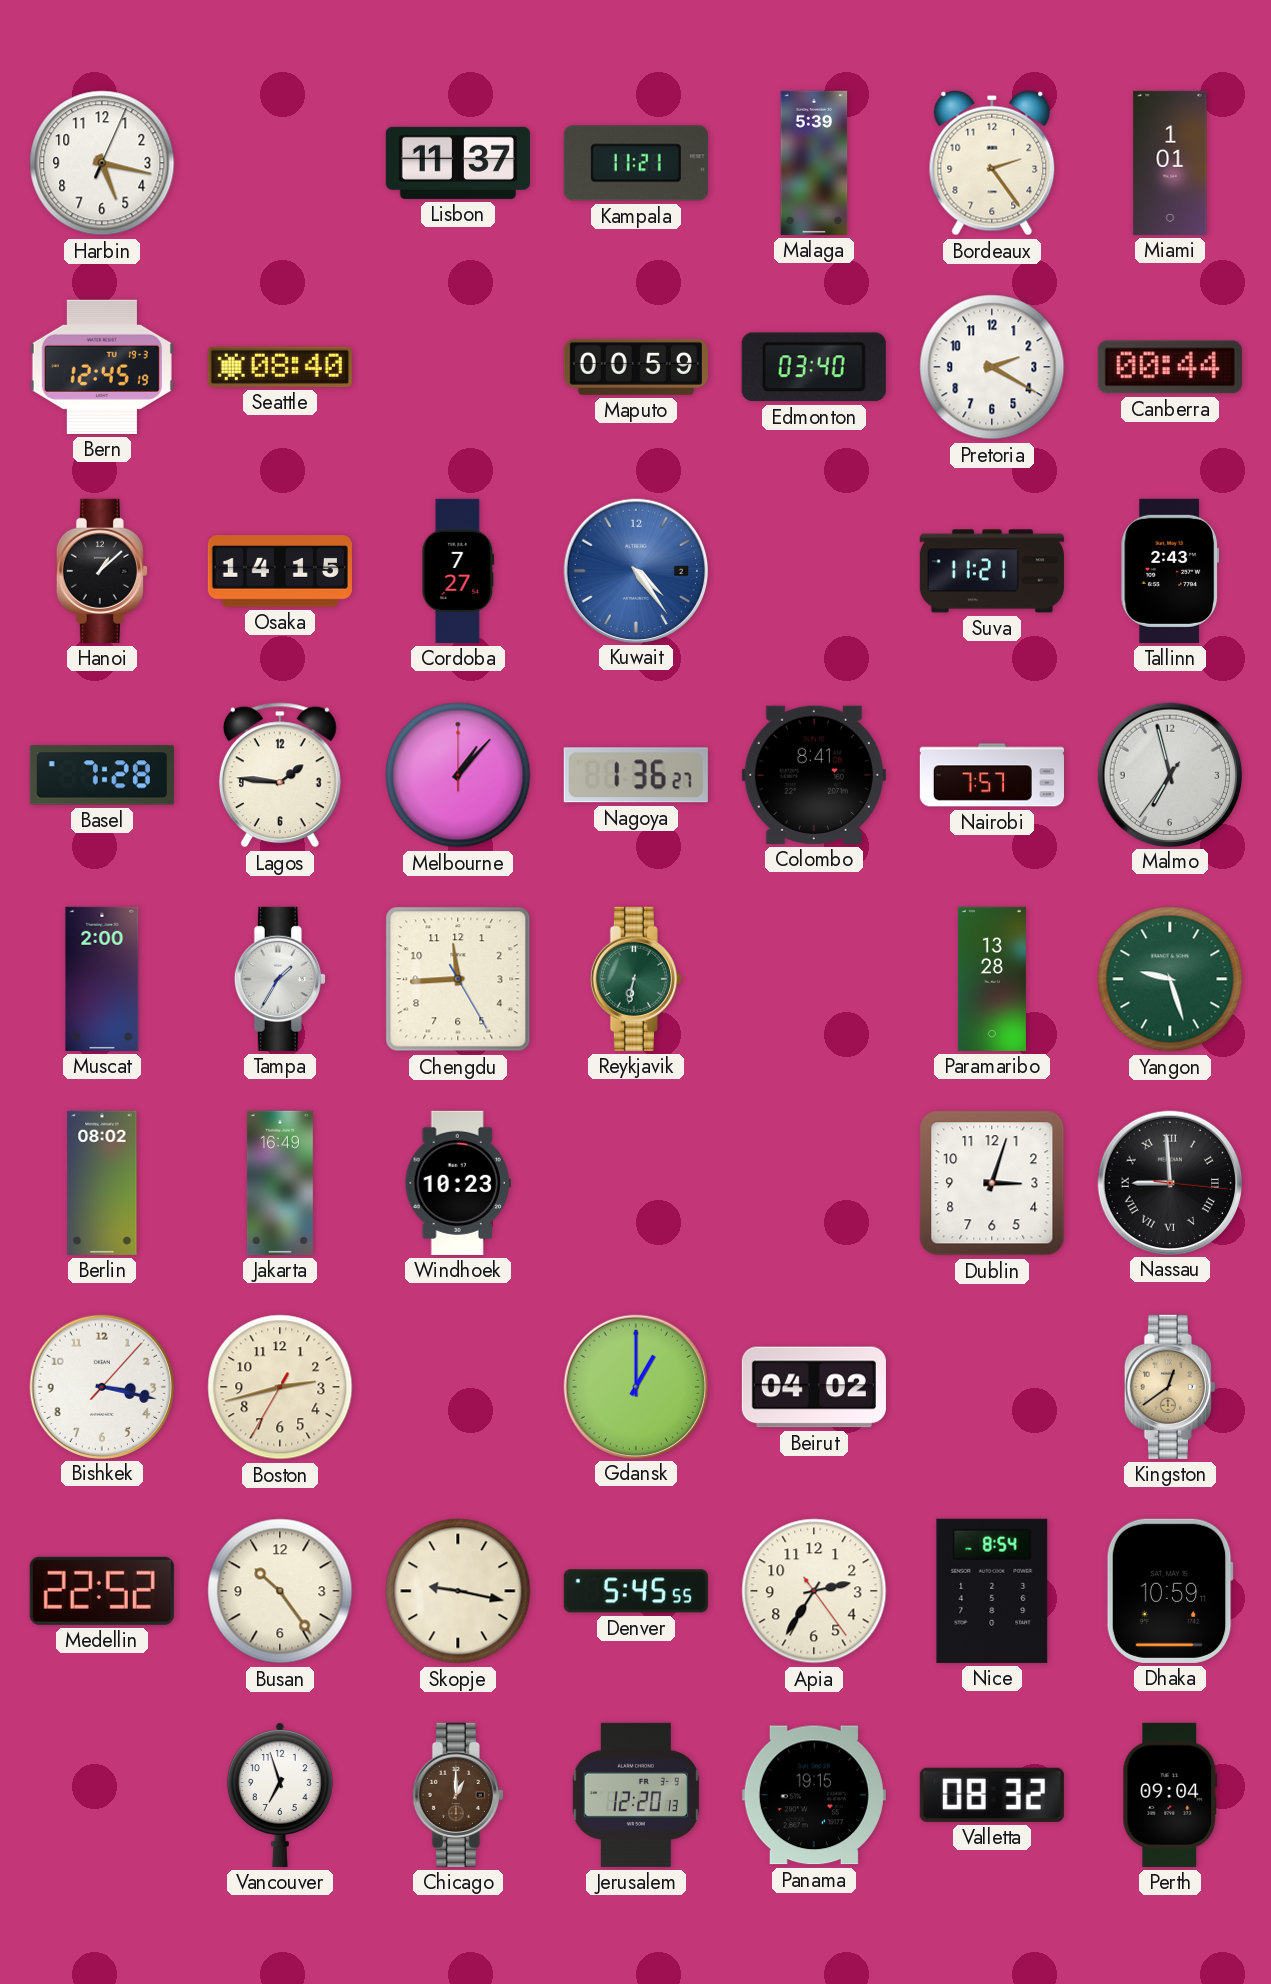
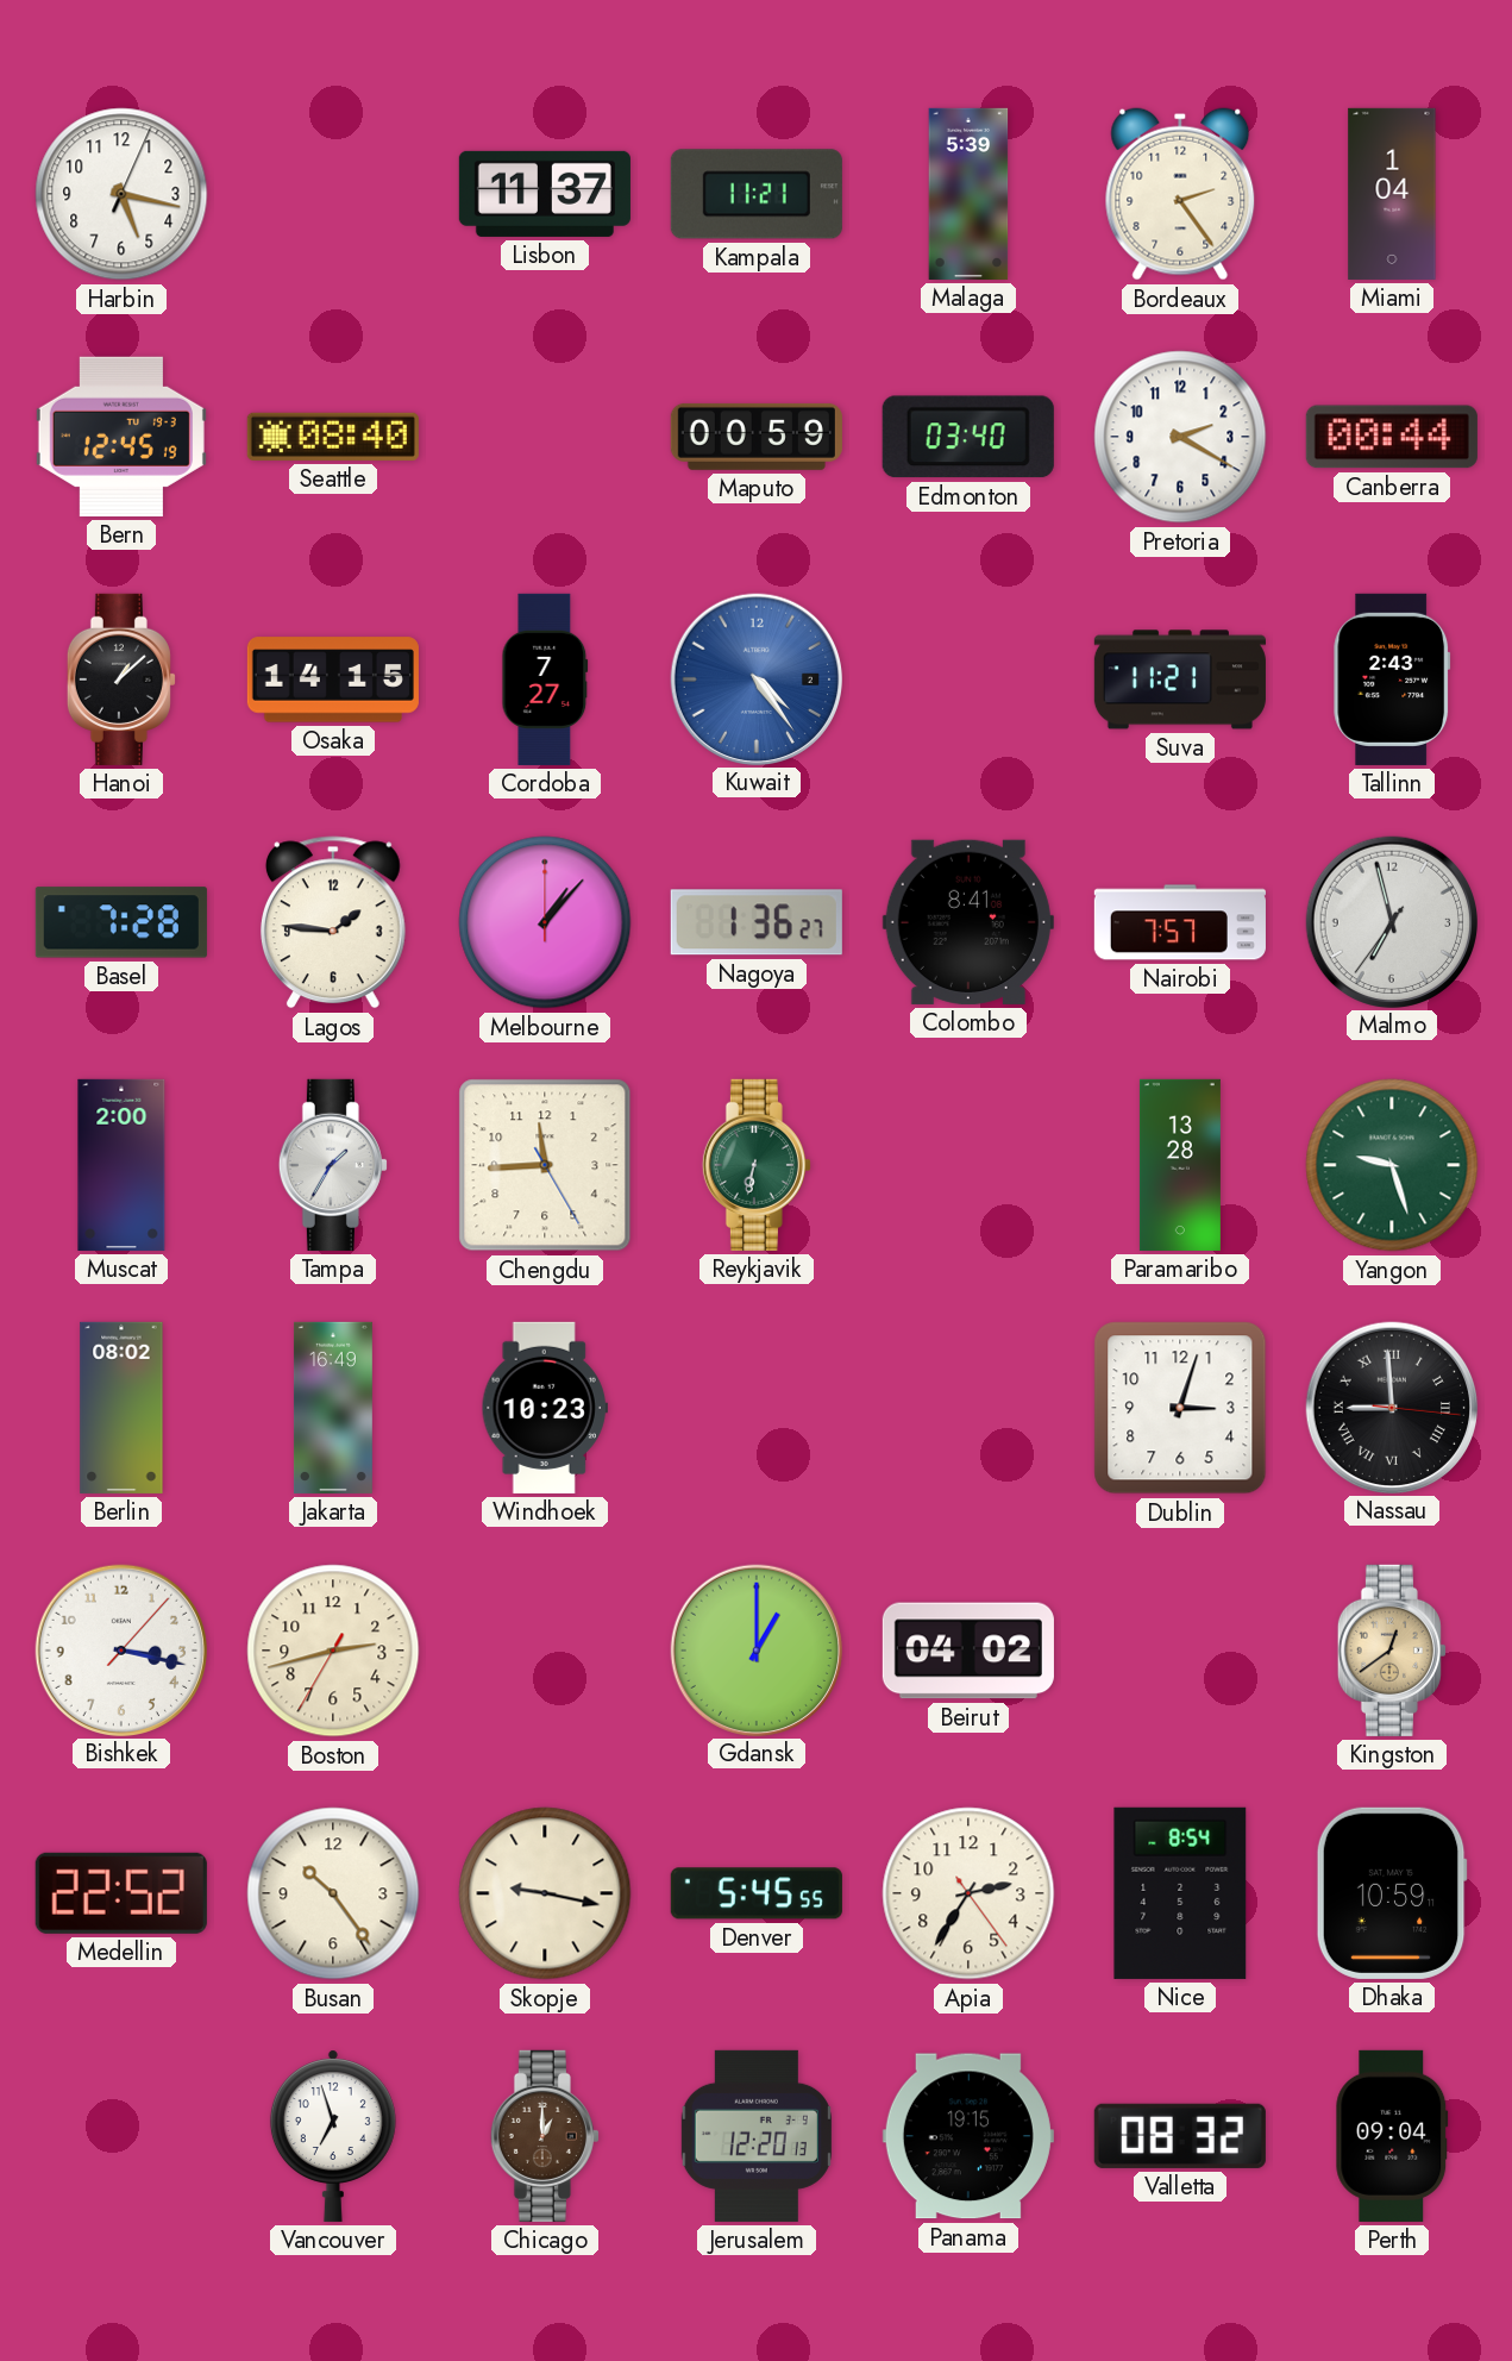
Miami: 1:01 -> 1:04 (1392, 194)
